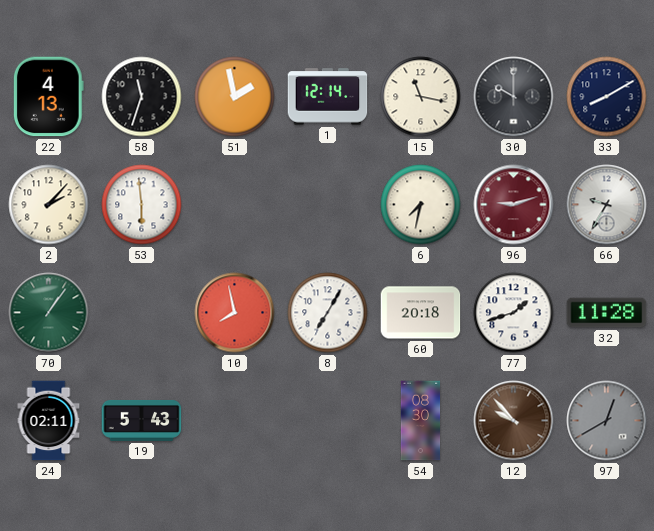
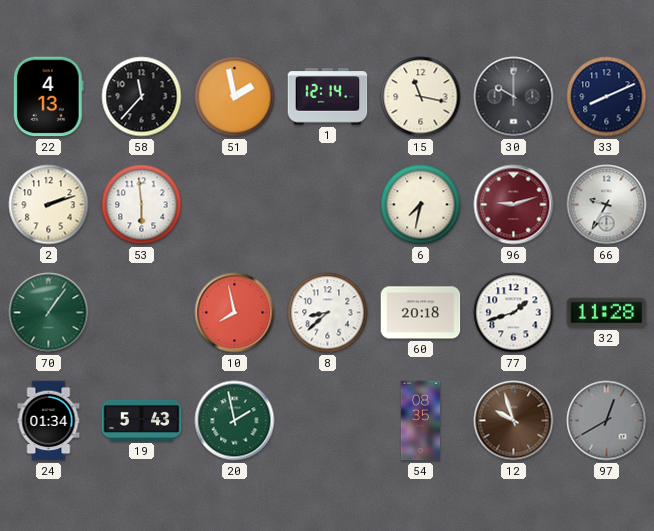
58: 11:33 -> 11:37 (142, 97)
33: 8:10 -> 8:11 (607, 97)
2: 2:07 -> 2:12 (49, 205)
8: 7:05 -> 8:38 (328, 313)
24: 02:11 -> 01:34 (49, 421)
20: none -> 1:58 (235, 421)
54: 08:30 -> 08:35 (421, 421)
12: 9:53 -> 9:57 (514, 421)
